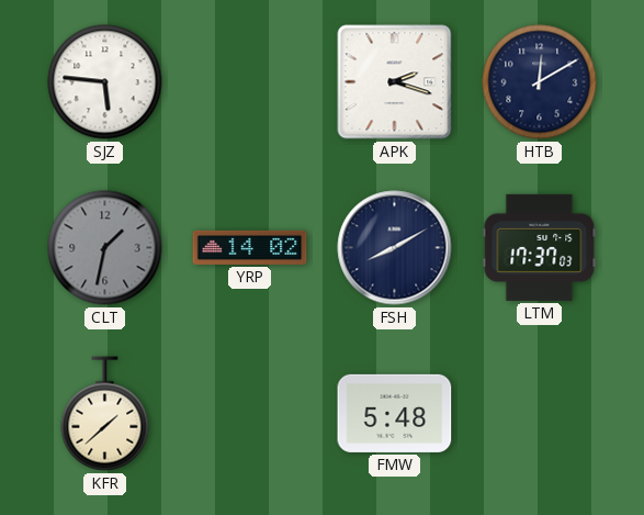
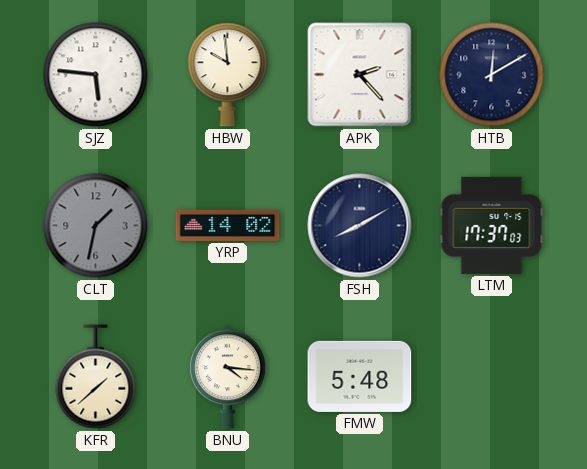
HBW: none -> 9:59 (228, 75)
APK: 2:18 -> 2:23 (360, 75)
BNU: none -> 4:16 (227, 377)
